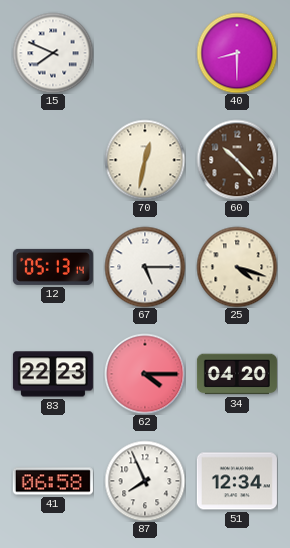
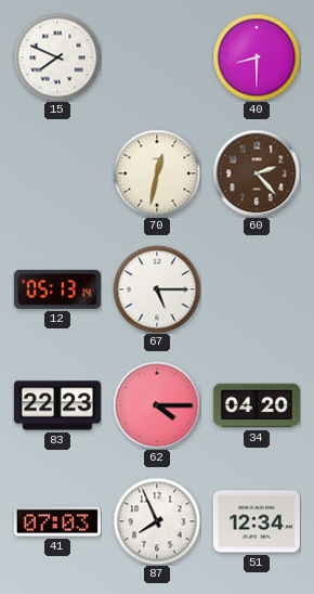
60: 10:23 -> 2:23 (257, 173)
25: 4:18 -> none (237, 267)
41: 06:58 -> 07:03 (57, 521)
